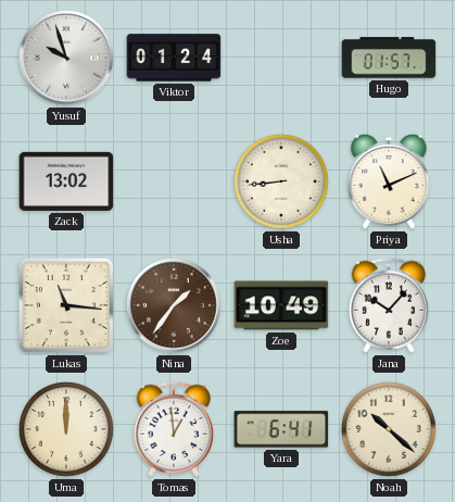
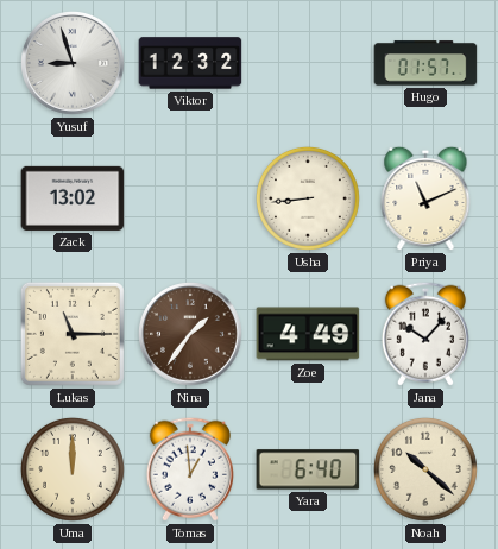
Yusuf: 9:57 -> 8:57 (74, 64)
Viktor: 01:24 -> 12:32 (190, 63)
Lukas: 11:16 -> 11:15 (73, 334)
Zoe: 10:49 -> 4:49 (308, 334)
Yara: 6:41 -> 6:40 (308, 469)
